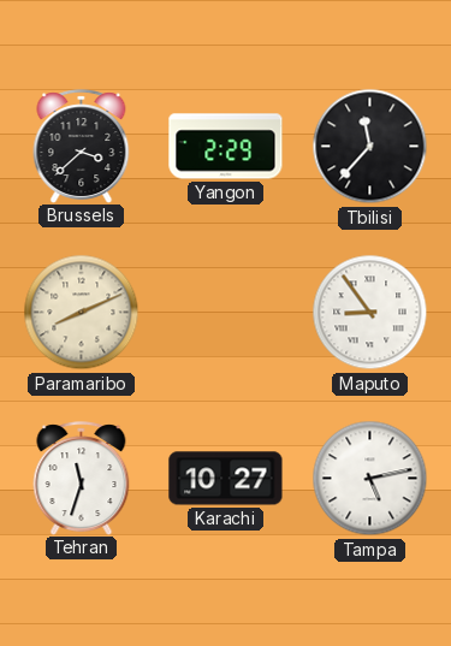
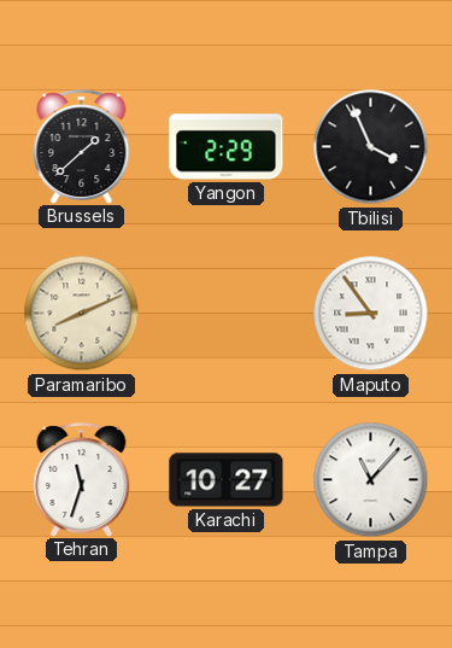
Brussels: 3:38 -> 1:38 (82, 146)
Tbilisi: 11:37 -> 3:56 (371, 147)
Tampa: 5:13 -> 11:07 (371, 480)
